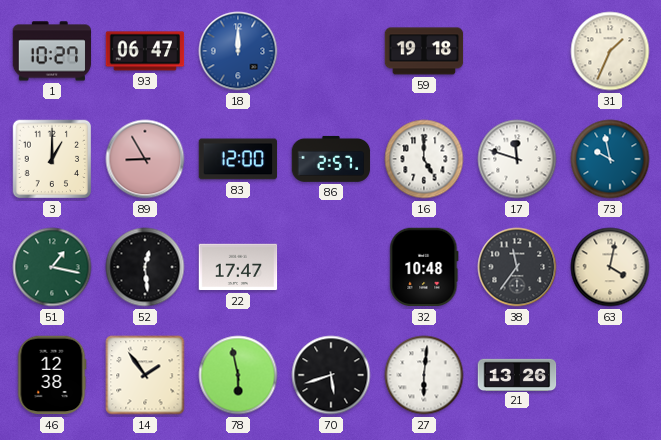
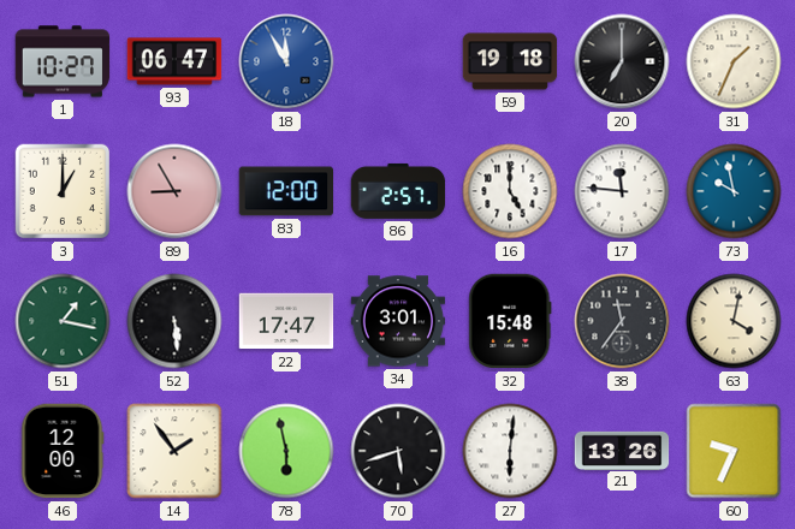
18: 12:00 -> 11:55 (286, 61)
20: none -> 7:00 (622, 61)
17: 11:48 -> 11:46 (622, 191)
52: 12:29 -> 5:29 (174, 321)
34: none -> 3:01 (398, 321)
32: 10:48 -> 15:48 (510, 321)
46: 12:38 -> 12:00 (63, 451)
60: none -> 9:34 (734, 451)
